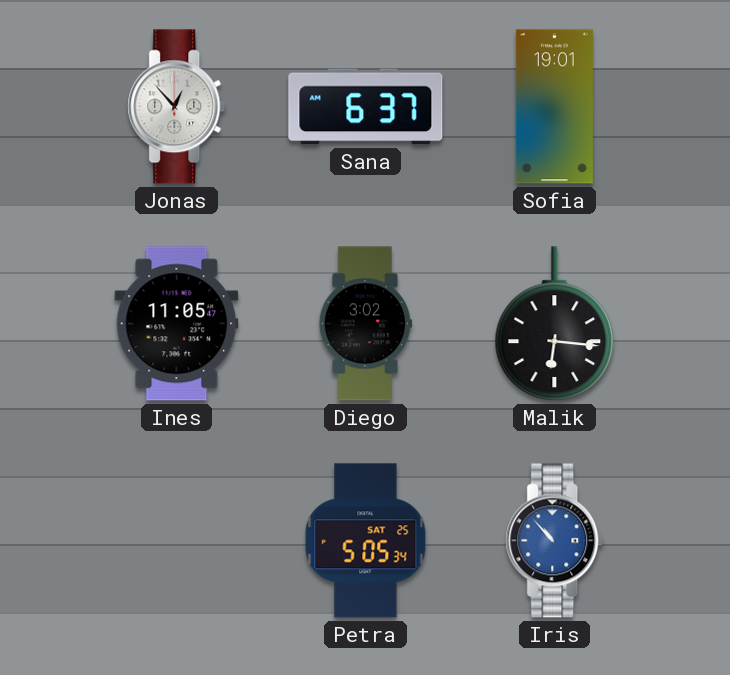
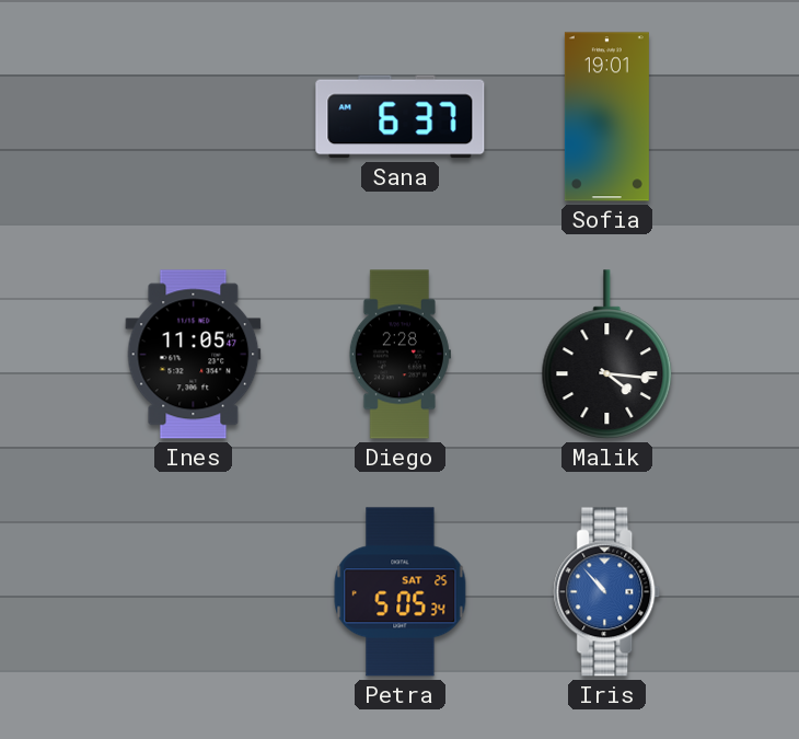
Jonas: 12:53 -> none (177, 107)
Diego: 3:02 -> 2:28 (399, 355)
Malik: 6:16 -> 4:16 (607, 355)
